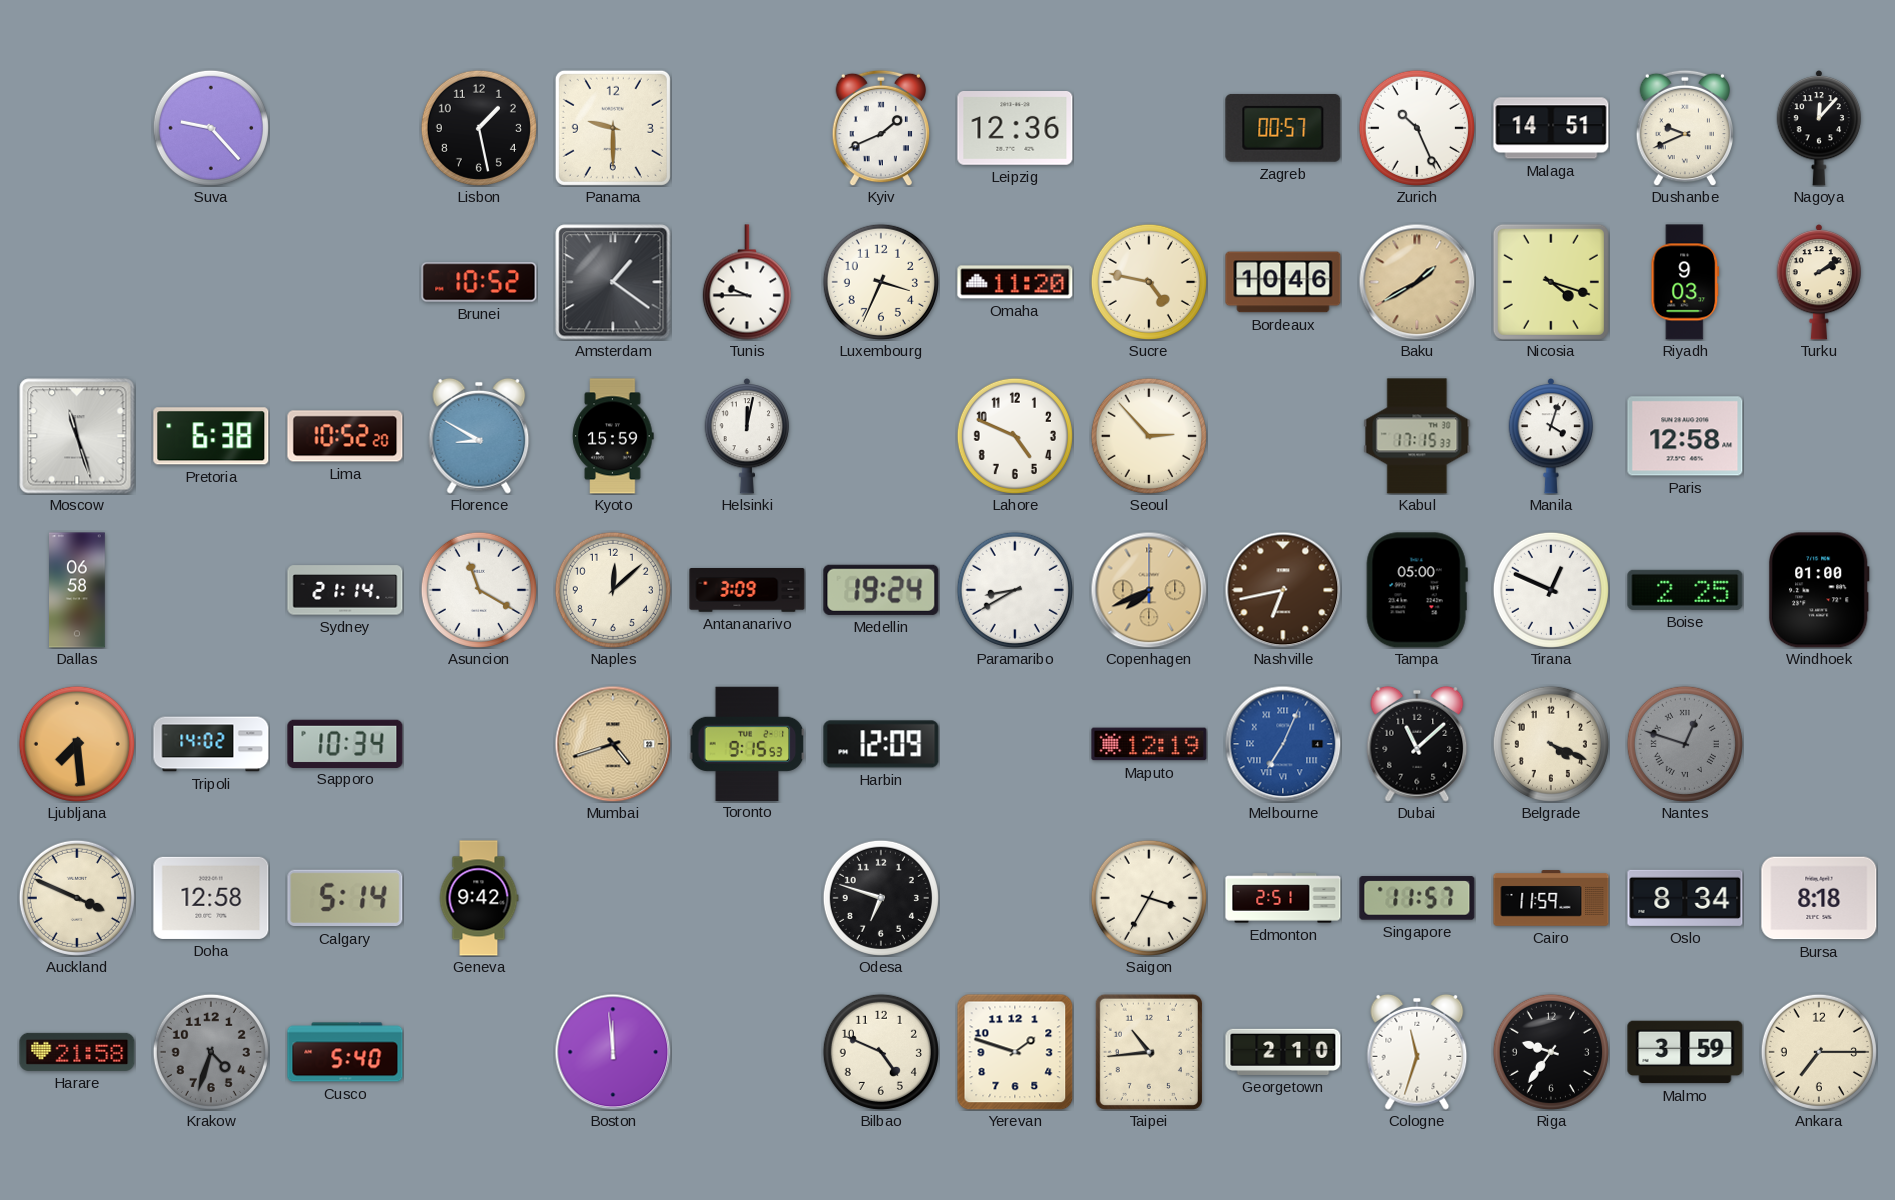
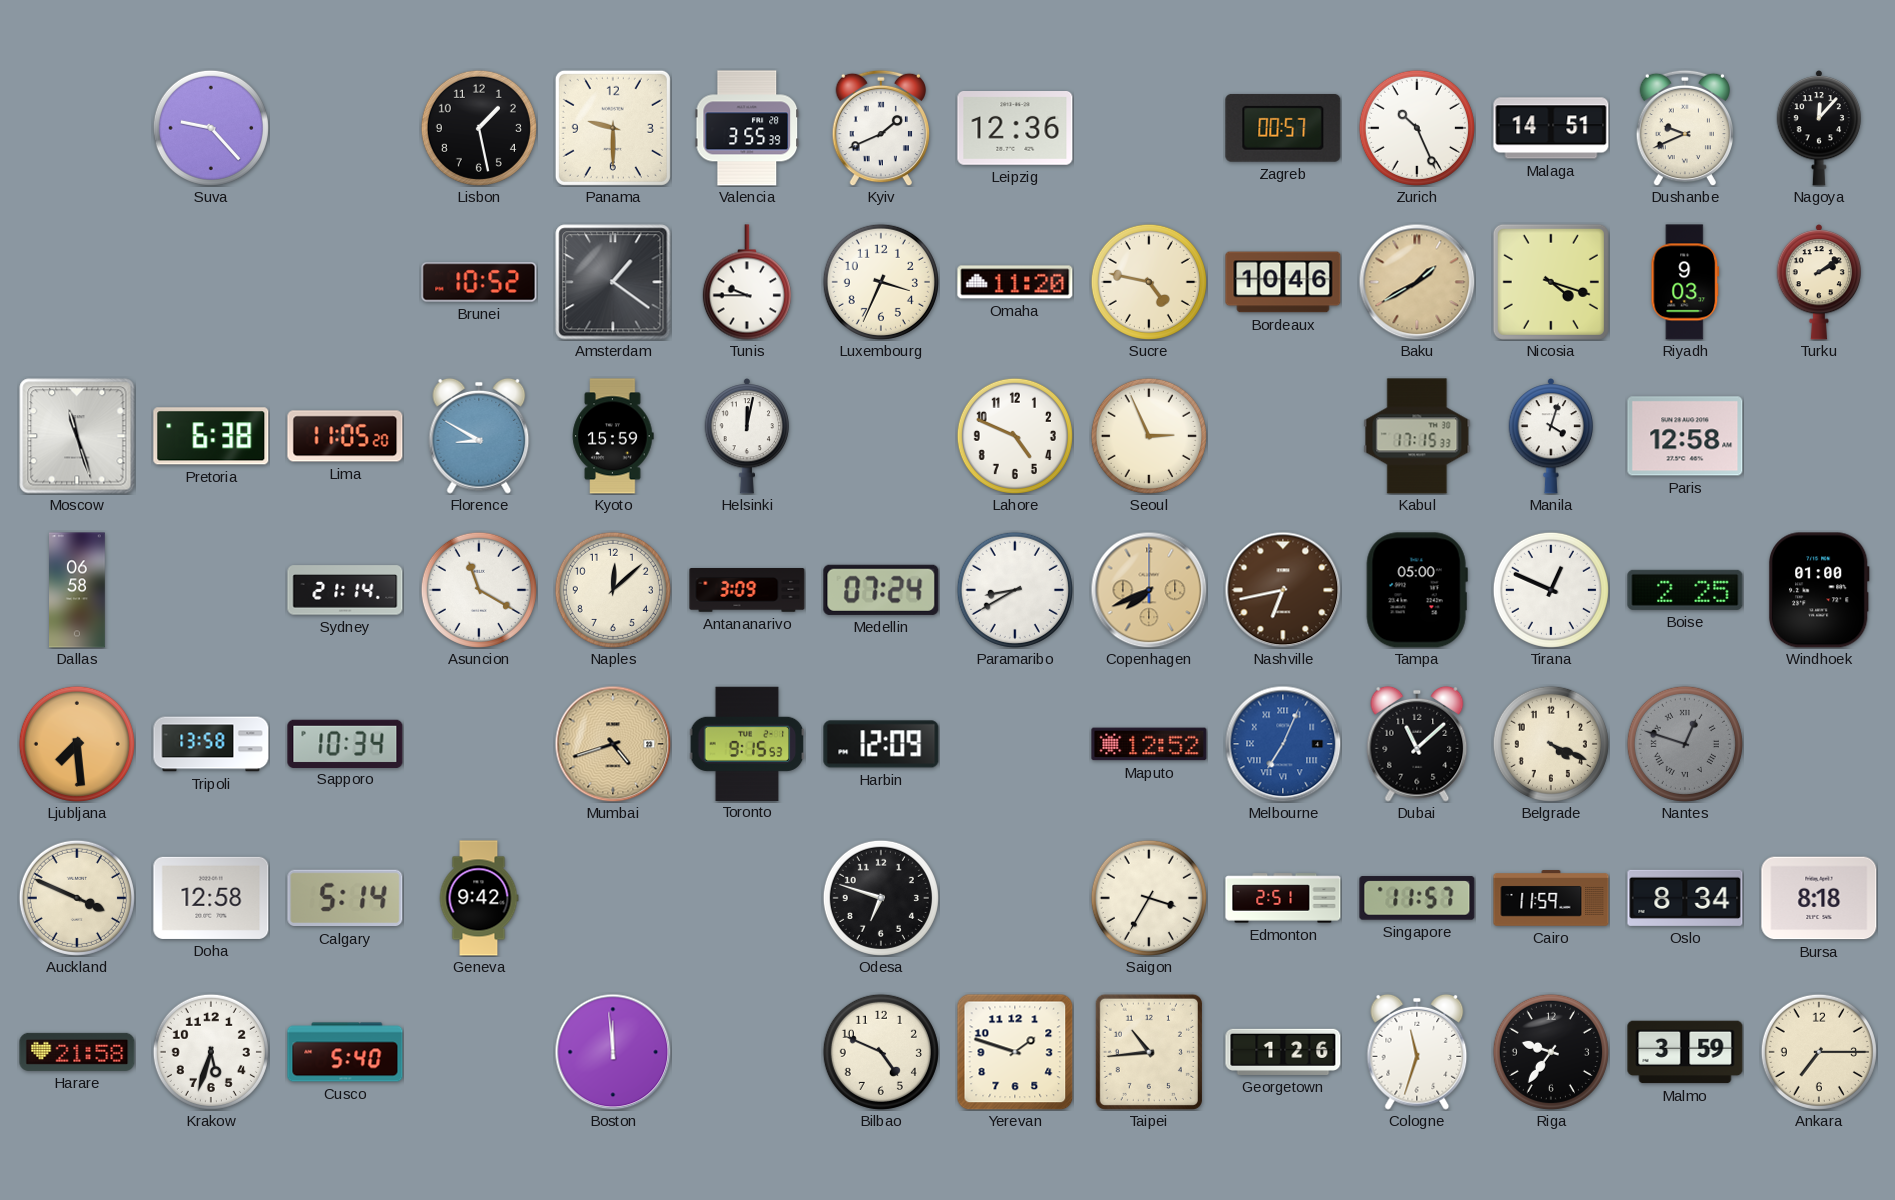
Valencia: none -> 3:55 (747, 128)
Lima: 10:52 -> 11:05 (345, 436)
Seoul: 2:53 -> 2:56 (1149, 436)
Medellin: 19:24 -> 07:24 (881, 590)
Tripoli: 14:02 -> 13:58 (211, 744)
Maputo: 12:19 -> 12:52 (1149, 744)
Krakow: 4:33 -> 5:33 (211, 1052)
Krakow dial: grey -> white (211, 1052)
Georgetown: 2:10 -> 1:26 (1283, 1052)
